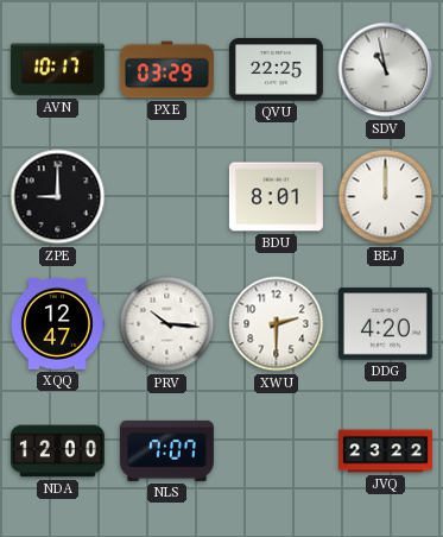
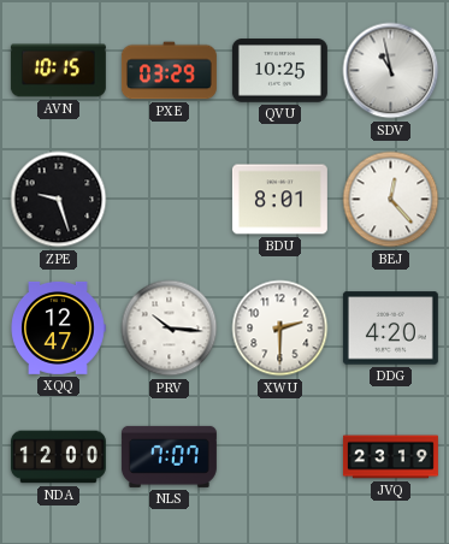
AVN: 10:17 -> 10:15 (58, 71)
QVU: 22:25 -> 10:25 (279, 71)
ZPE: 9:00 -> 9:27 (59, 200)
BEJ: 12:00 -> 12:23 (391, 200)
JVQ: 23:22 -> 23:19 (390, 457)
